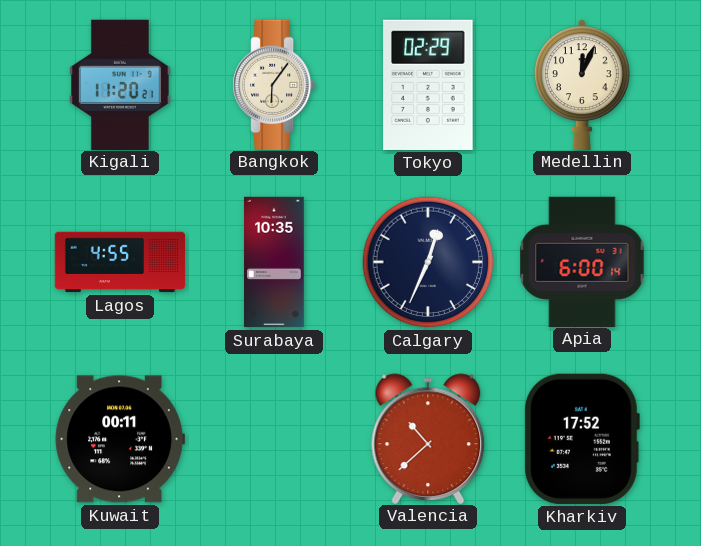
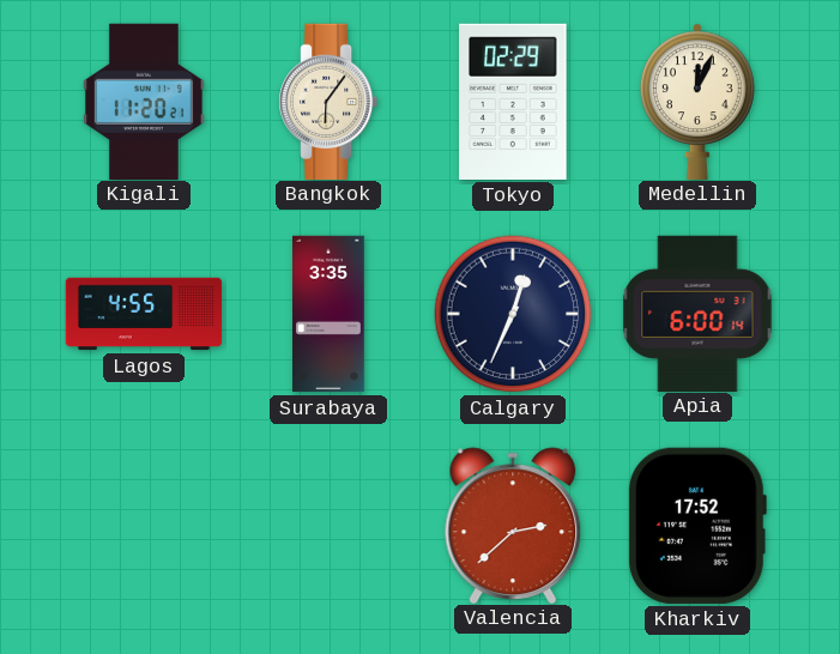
Surabaya: 10:35 -> 3:35 (328, 314)
Kuwait: 00:11 -> none (120, 439)
Valencia: 10:38 -> 2:38 (513, 525)
